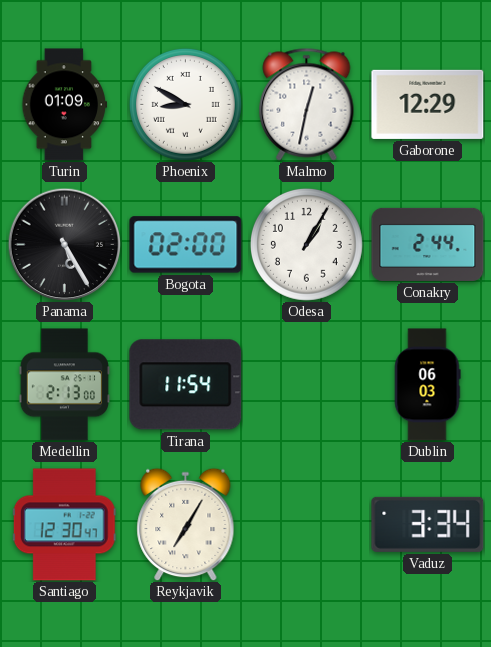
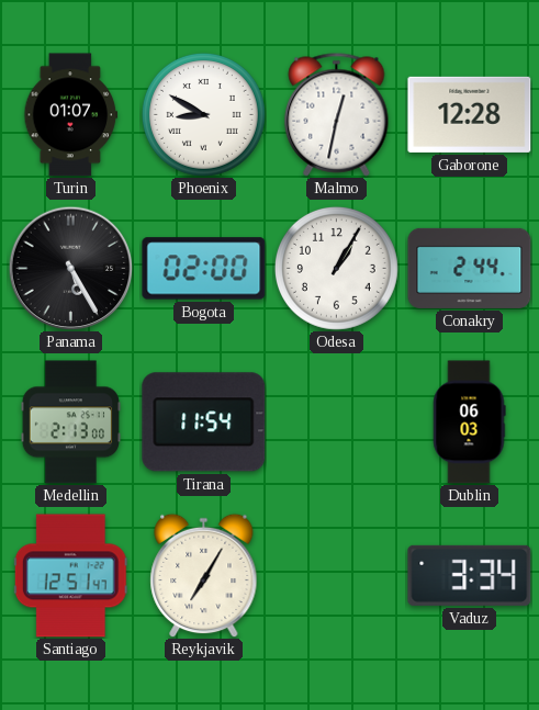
Turin: 01:09 -> 01:07 (71, 115)
Gaborone: 12:29 -> 12:28 (470, 114)
Santiago: 12:30 -> 12:51 (70, 576)
